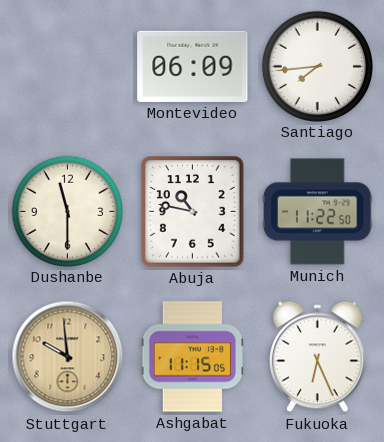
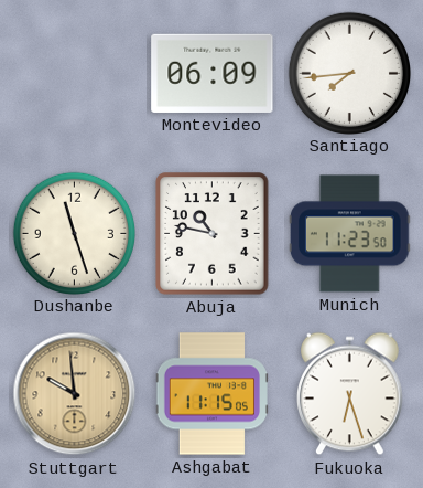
Dushanbe: 11:30 -> 11:27 (74, 233)
Munich: 11:22 -> 11:23 (350, 234)
Fukuoka: 6:26 -> 6:27 (350, 394)
